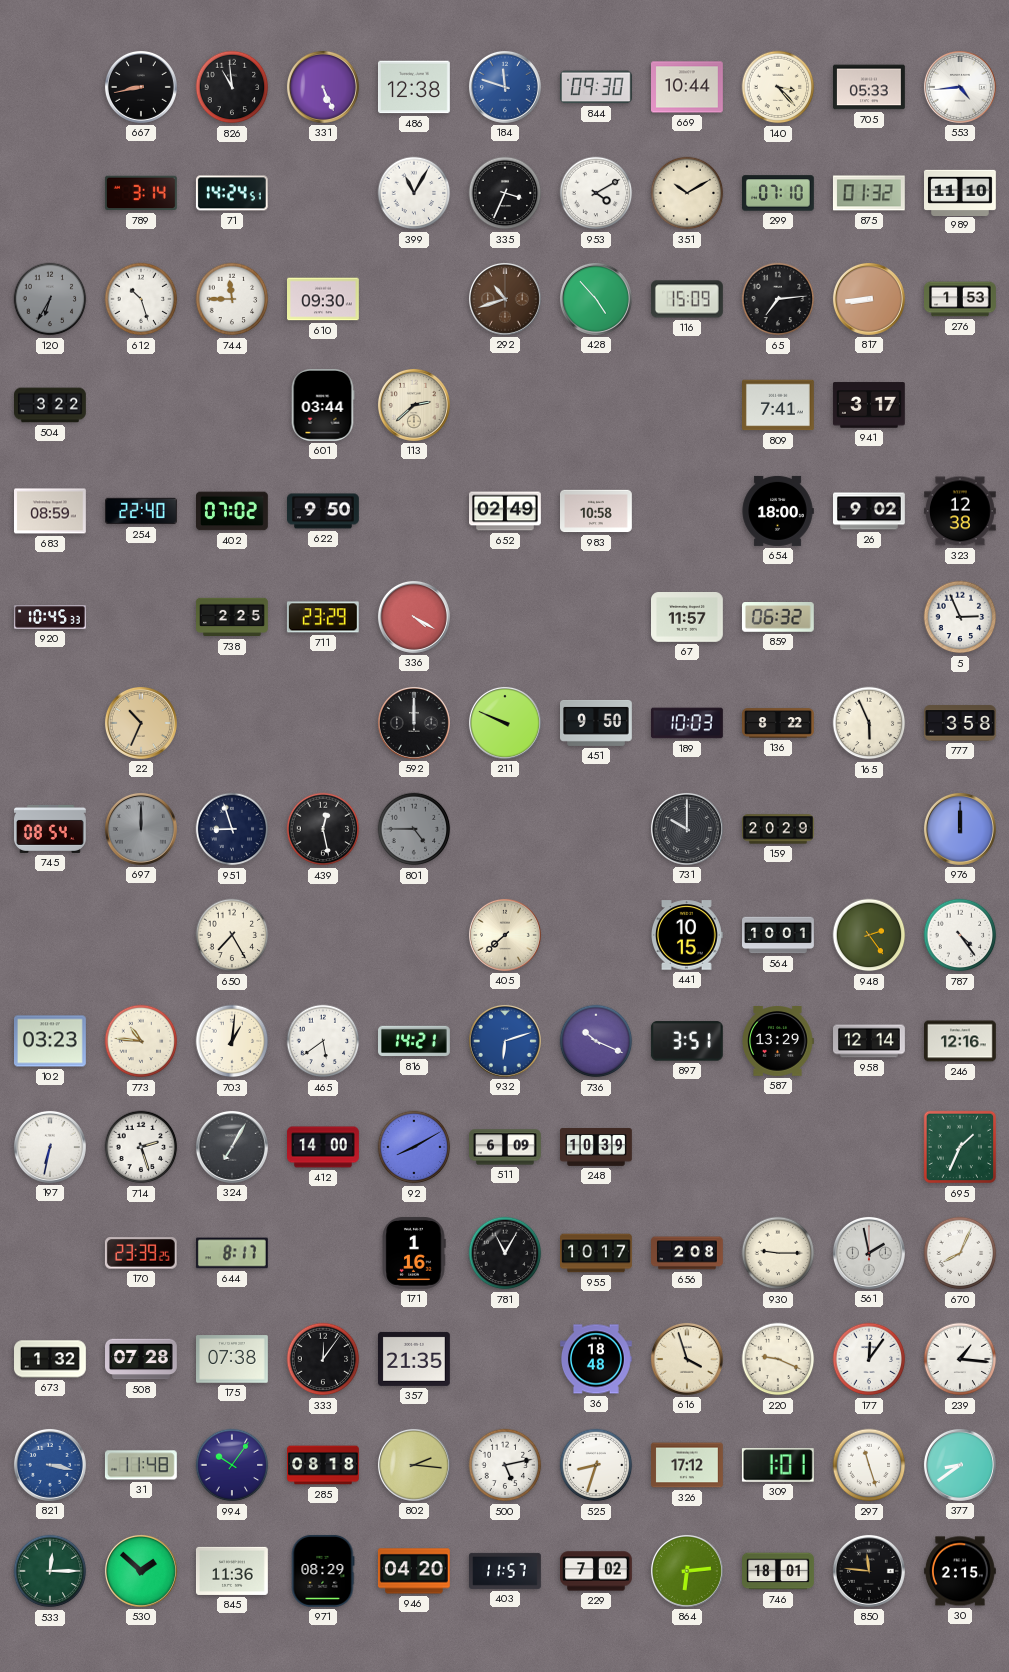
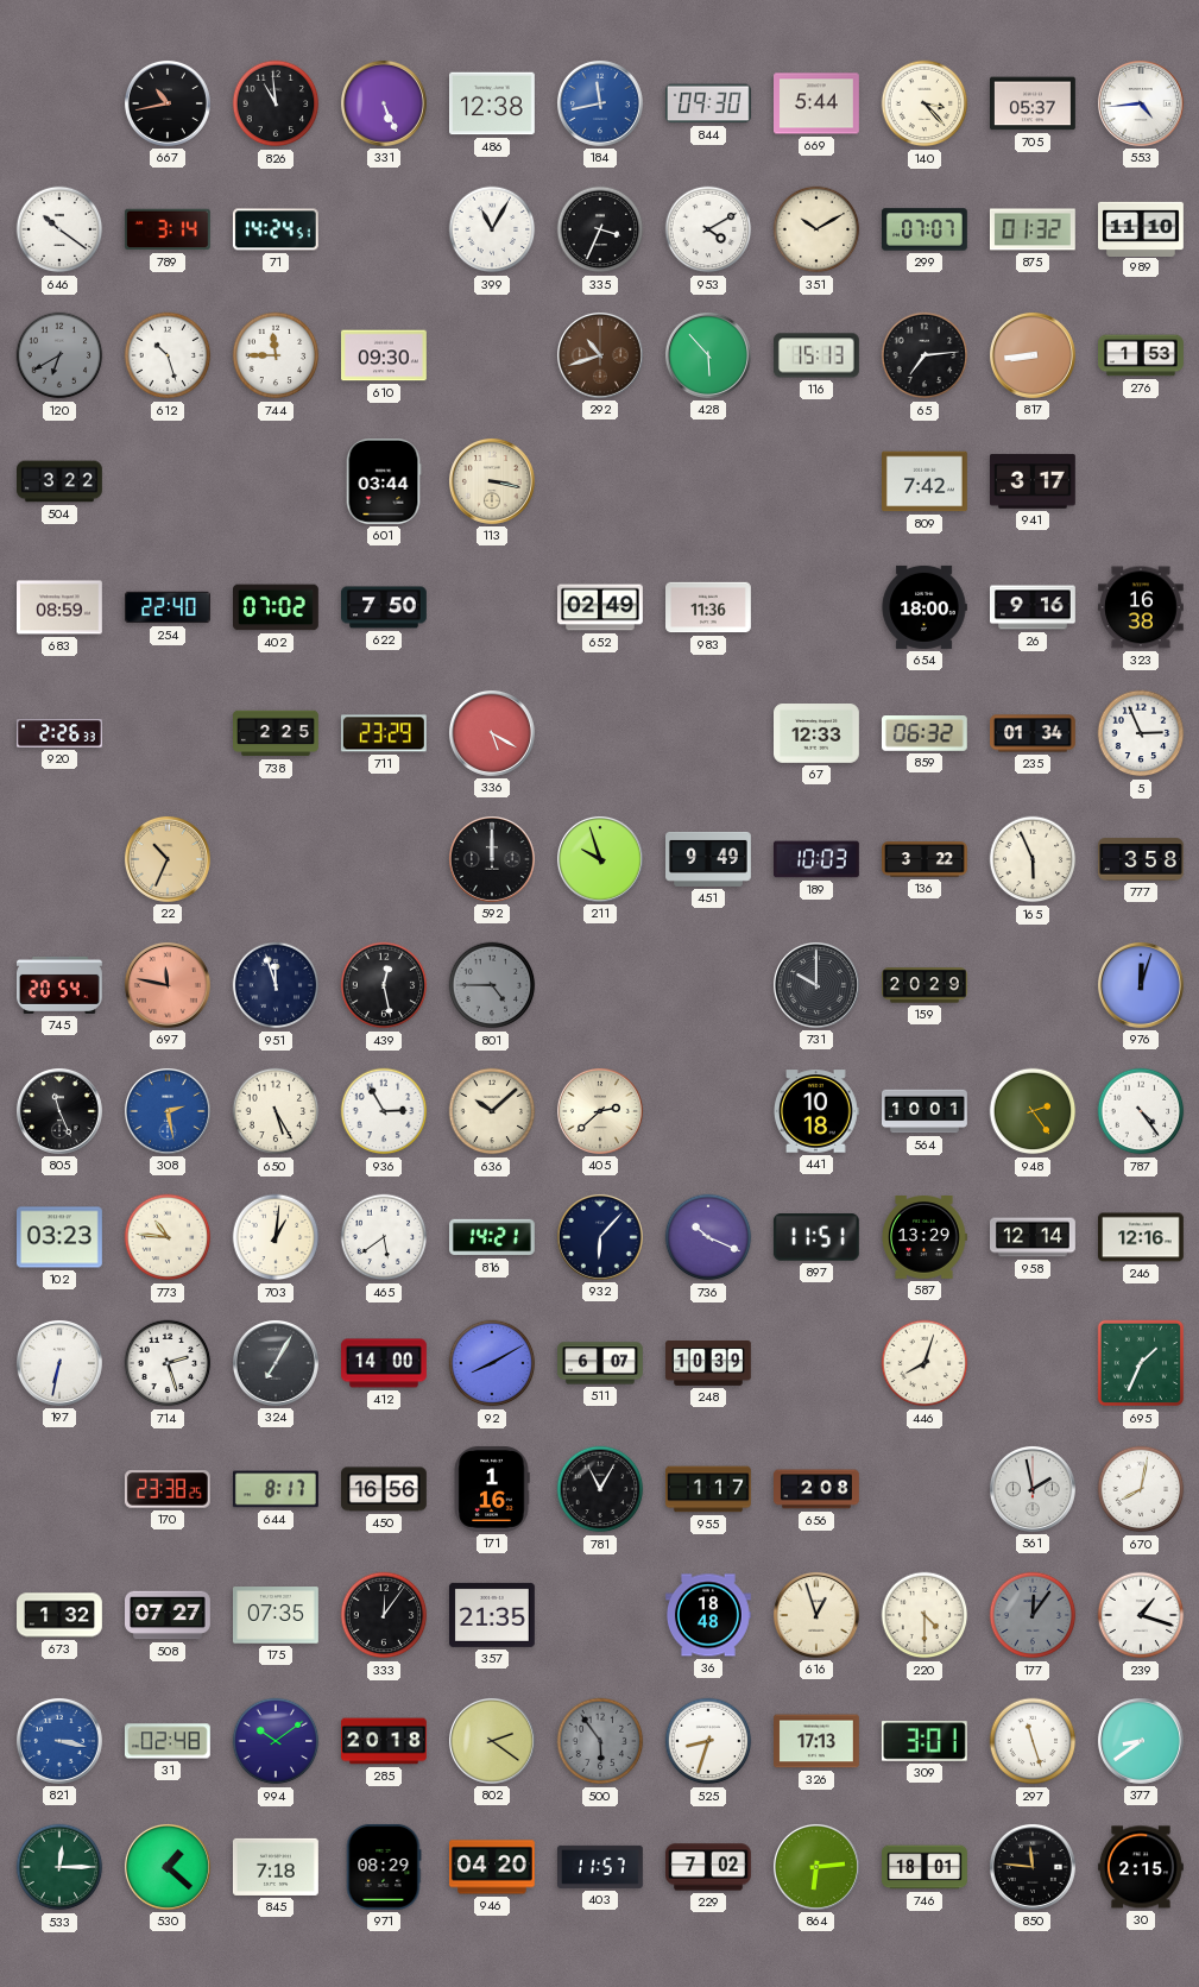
667: 8:43 -> 10:43 (168, 103)
184: 11:48 -> 11:43 (600, 103)
669: 10:44 -> 5:44 (818, 103)
705: 05:33 -> 05:37 (1034, 103)
646: none -> 10:21 (59, 229)
299: 07:10 -> 07:07 (926, 229)
120: 6:35 -> 6:40 (59, 355)
428: 4:53 -> 5:53 (708, 355)
116: 15:09 -> 15:13 (818, 355)
113: 2:38 -> 3:17 (492, 481)
809: 7:41 -> 7:42 (926, 481)
622: 9:50 -> 7:50 (385, 607)
983: 10:58 -> 11:36 (709, 607)
26: 9:02 -> 9:16 (1034, 607)
323: 12:38 -> 16:38 (1141, 607)
920: 10:45 -> 2:26 (61, 733)
336: 4:20 -> 5:20 (492, 733)
67: 11:57 -> 12:33 (818, 734)
235: none -> 01:34 (1034, 733)
211: 9:49 -> 9:57 (600, 859)
451: 9:50 -> 9:49 (709, 859)
136: 8:22 -> 3:22 (926, 859)
745: 08:54 -> 20:54 (61, 985)
697: 12:00 -> 11:47 (168, 985)
697 dial: grey -> salmon (168, 985)
951: 8:57 -> 11:57 (276, 985)
976: 12:00 -> 12:03 (1141, 985)
805: none -> 11:26 (59, 1111)
308: none -> 2:28 (168, 1111)
650: 7:25 -> 5:25 (276, 1111)
936: none -> 2:55 (384, 1111)
636: none -> 10:08 (492, 1111)
405: 7:38 -> 2:38 (600, 1111)
441: 10:15 -> 10:18 (816, 1111)
932: 6:12 -> 6:07 (600, 1237)
932 dial: blue -> navy (600, 1237)
897: 3:51 -> 11:51 (816, 1237)
511: 6:09 -> 6:07 (601, 1363)
446: none -> 8:03 (925, 1363)
170: 23:39 -> 23:38 (168, 1489)
450: none -> 16:56 (385, 1489)
955: 10:17 -> 1:17 (709, 1489)
930: 9:15 -> none (778, 1253)
670: 8:04 -> 8:02 (1141, 1489)
508: 07:28 -> 07:27 (169, 1615)
175: 07:38 -> 07:35 (277, 1615)
616: 3:57 -> 12:57 (816, 1615)
220: 9:19 -> 4:30 (925, 1615)
177 dial: white -> grey (1033, 1615)
239: 1:16 -> 1:18 (1141, 1615)
31: 11:48 -> 02:48 (168, 1741)
994: 10:06 -> 10:09 (276, 1741)
285: 08:18 -> 20:18 (385, 1741)
802: 2:16 -> 2:21 (492, 1741)
500: 5:13 -> 5:54 (600, 1741)
500 dial: white -> grey (600, 1741)
326: 17:12 -> 17:13 (818, 1741)
309: 1:01 -> 3:01 (925, 1741)
530: 1:52 -> 1:22 (168, 1867)
845: 11:36 -> 7:18 (276, 1867)
